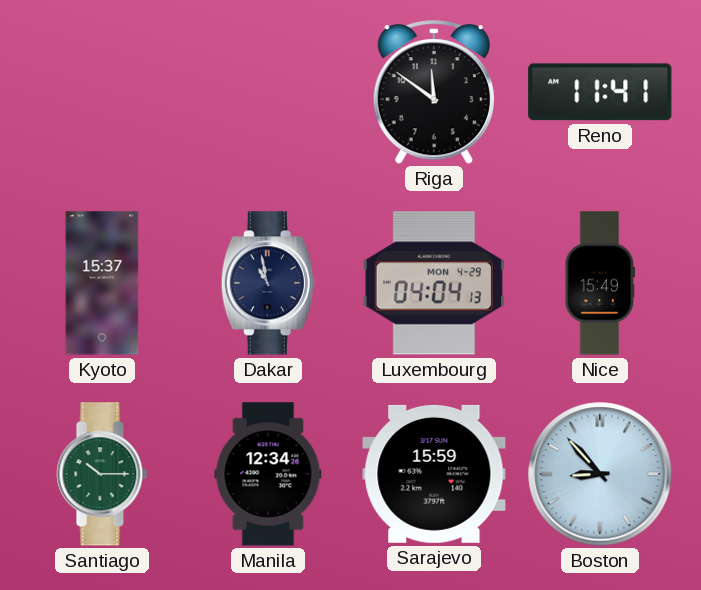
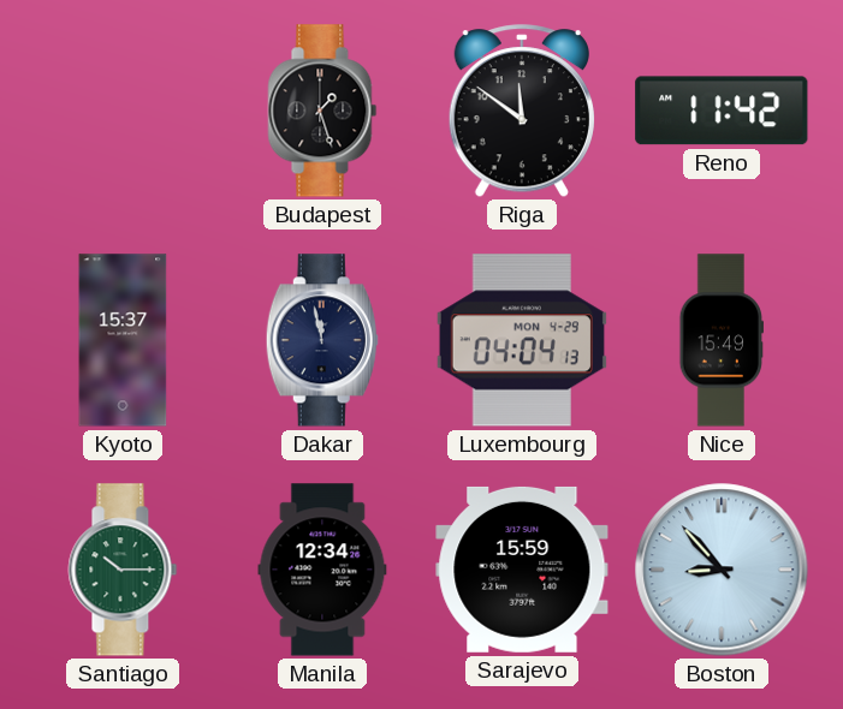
Budapest: none -> 1:27 (322, 111)
Reno: 11:41 -> 11:42 (722, 111)
Dakar: 10:58 -> 11:58 (322, 340)
